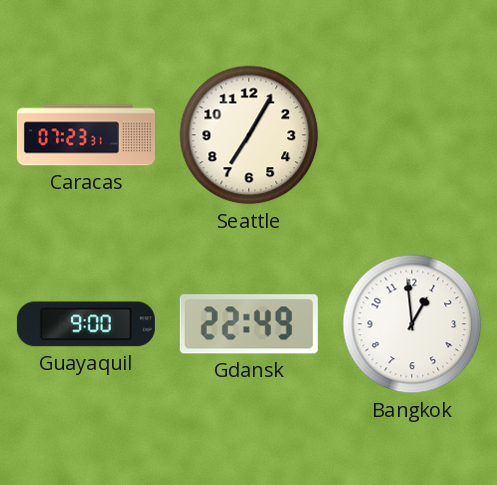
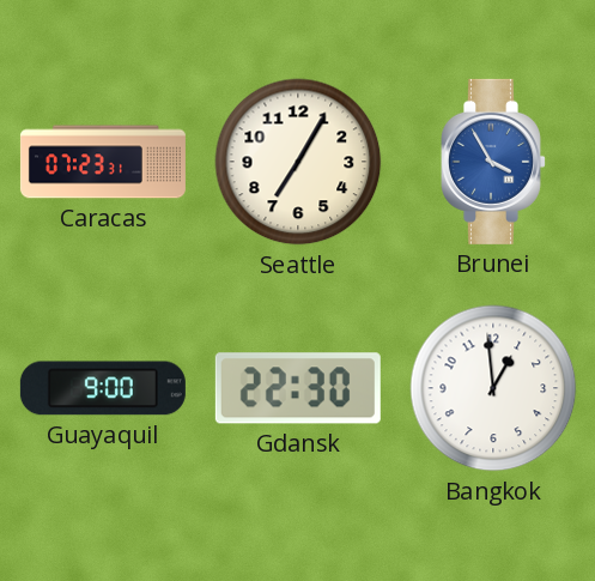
Brunei: none -> 3:55 (494, 162)
Gdansk: 22:49 -> 22:30 (298, 388)
